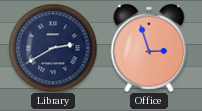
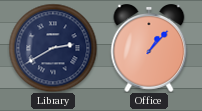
Office: 2:57 -> 1:07 (149, 49)
